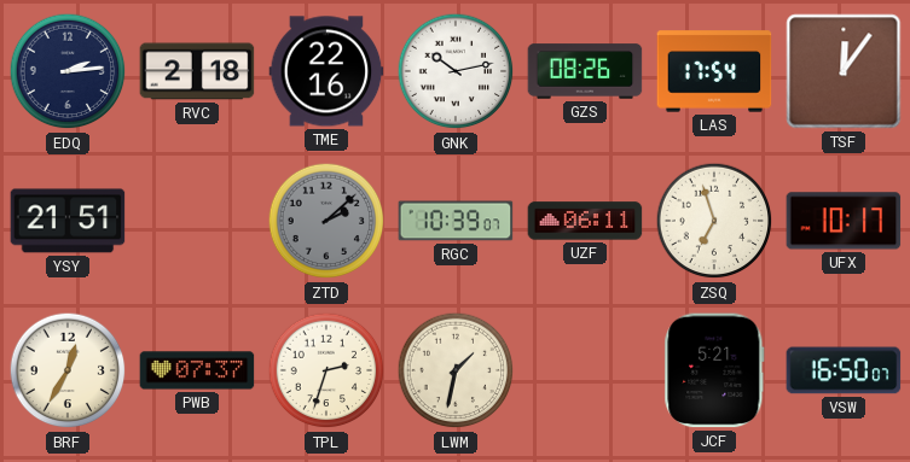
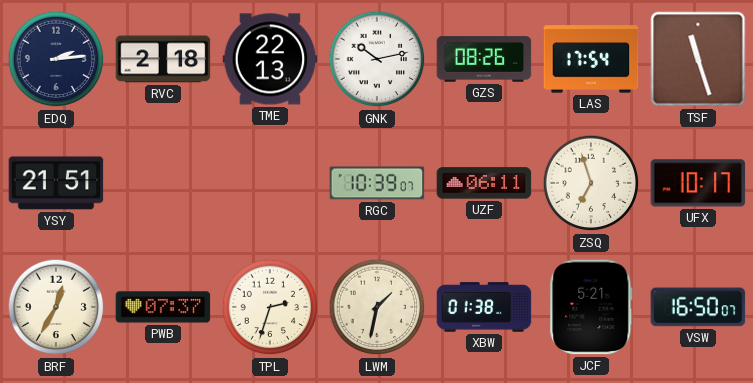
TME: 22:16 -> 22:13 (270, 59)
TSF: 12:06 -> 11:27 (698, 59)
ZTD: 2:08 -> none (326, 221)
XBW: none -> 01:38 (484, 307)
